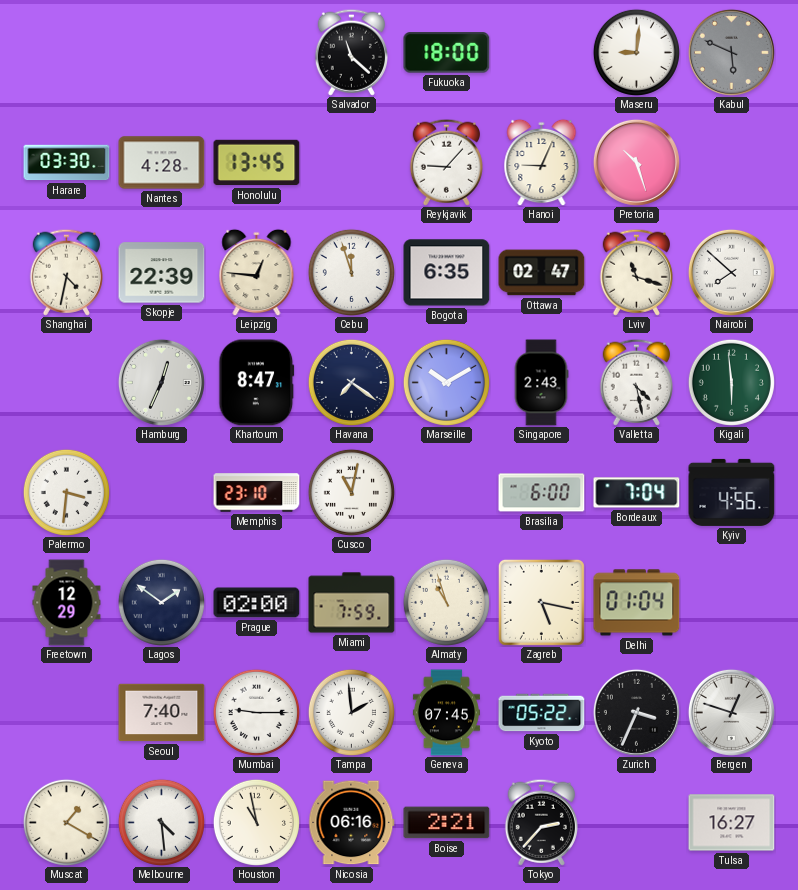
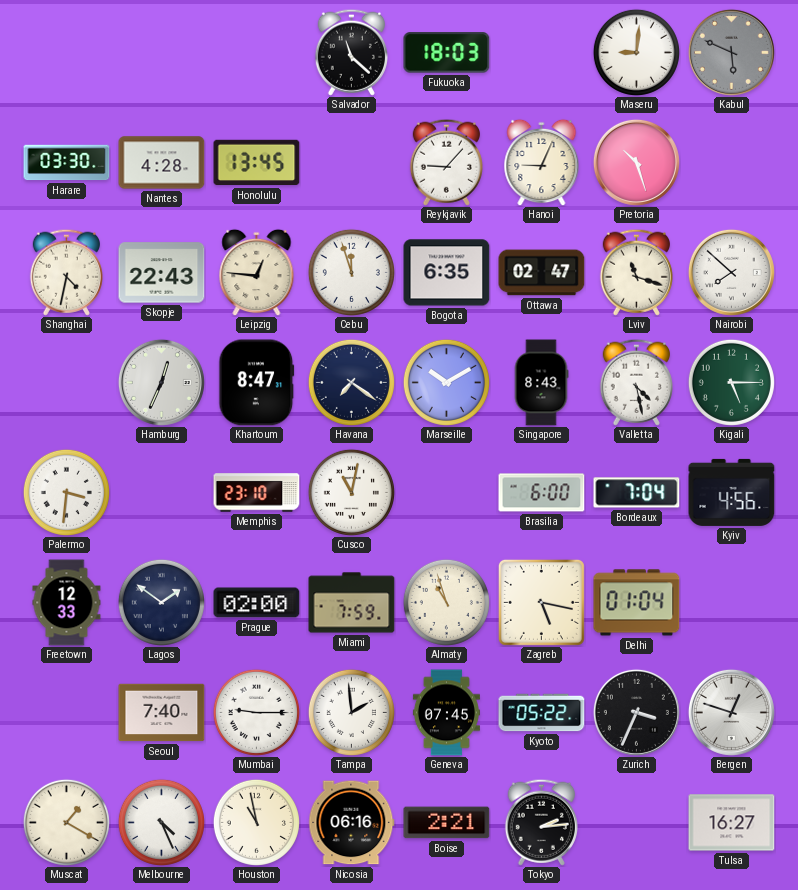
Fukuoka: 18:00 -> 18:03 (447, 53)
Skopje: 22:39 -> 22:43 (162, 273)
Singapore: 2:43 -> 8:43 (541, 383)
Kigali: 5:59 -> 5:15 (731, 382)
Freetown: 12:29 -> 12:33 (67, 603)
Melbourne: 4:29 -> 4:26 (161, 822)
Tokyo: 2:37 -> 2:14 (541, 822)
